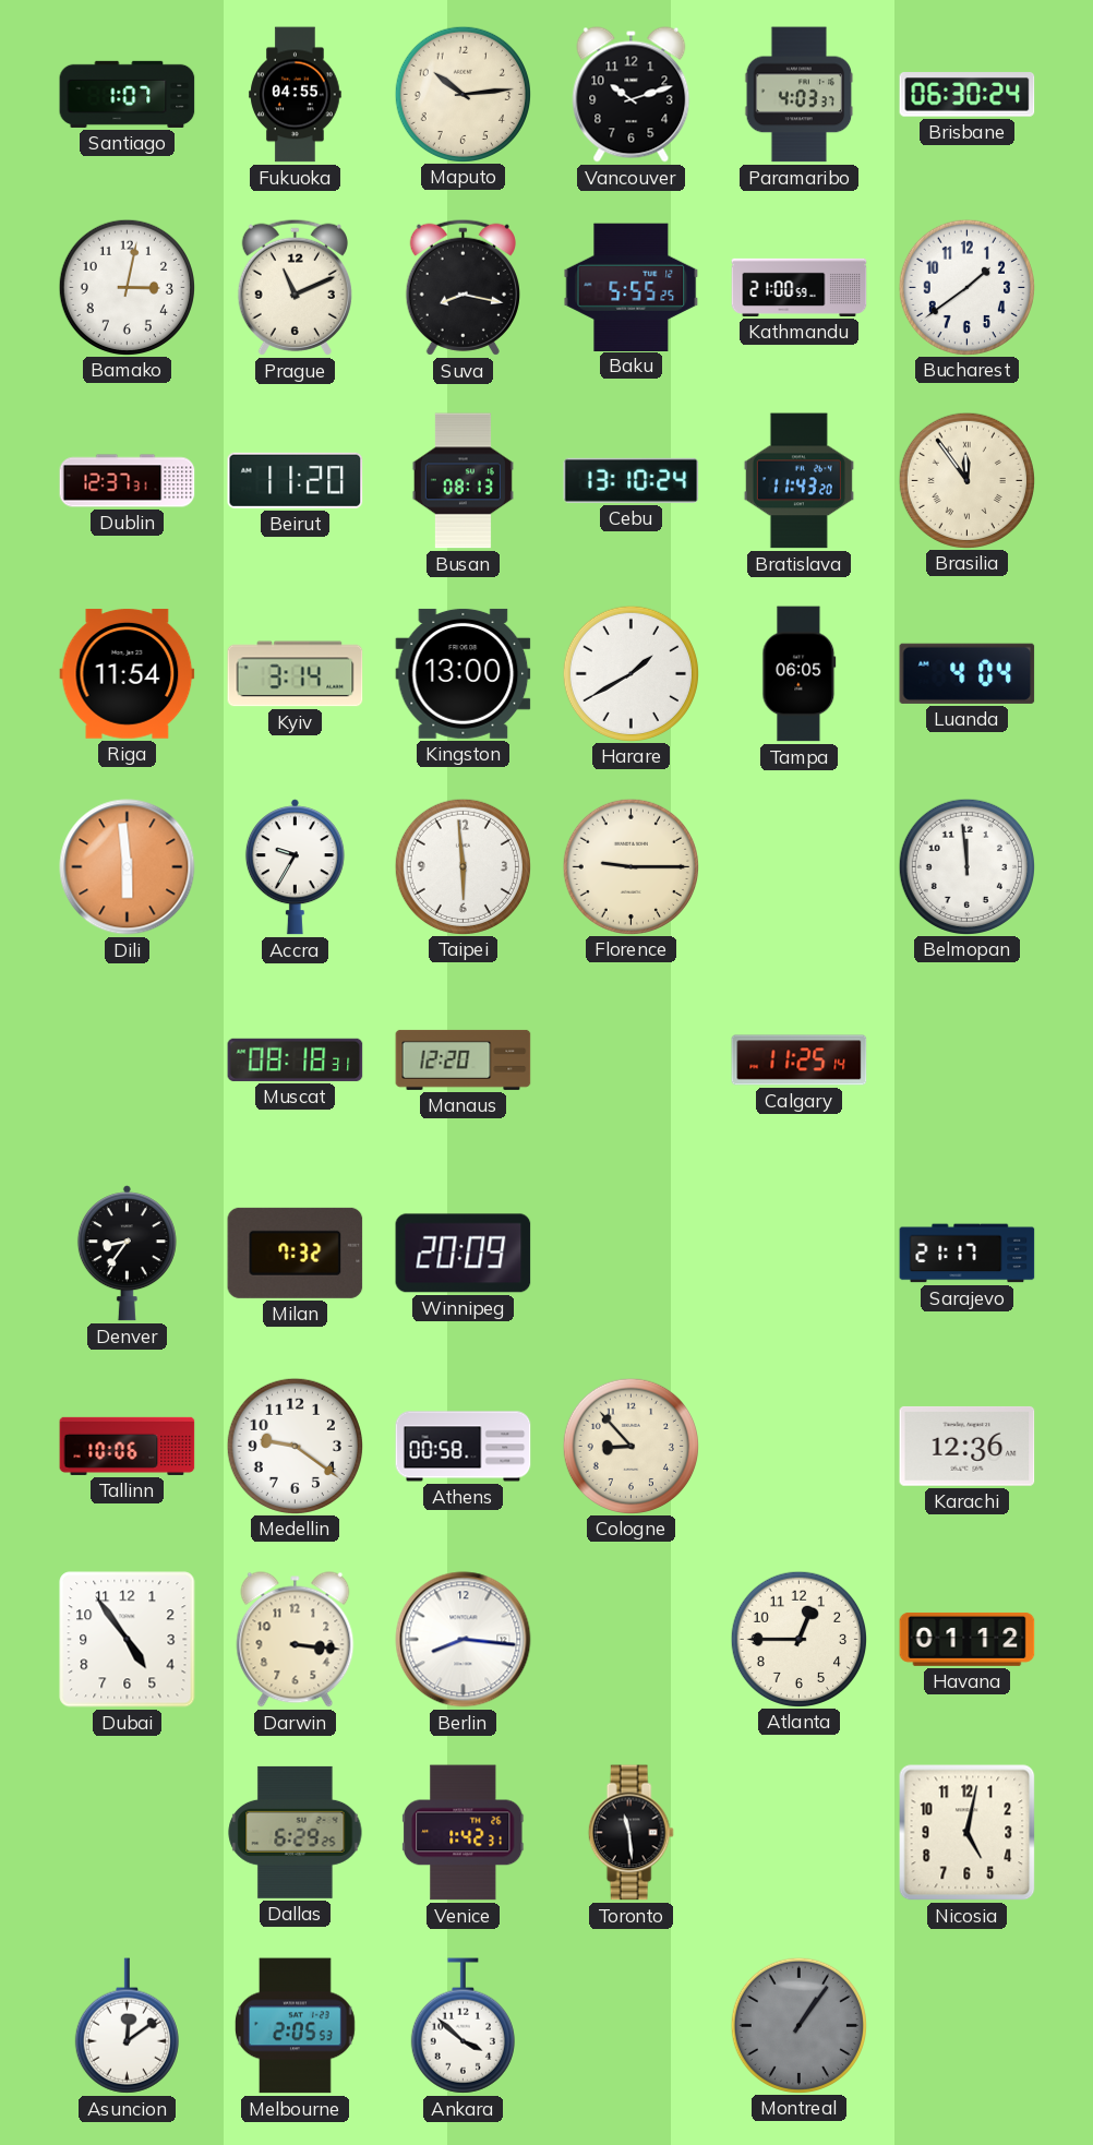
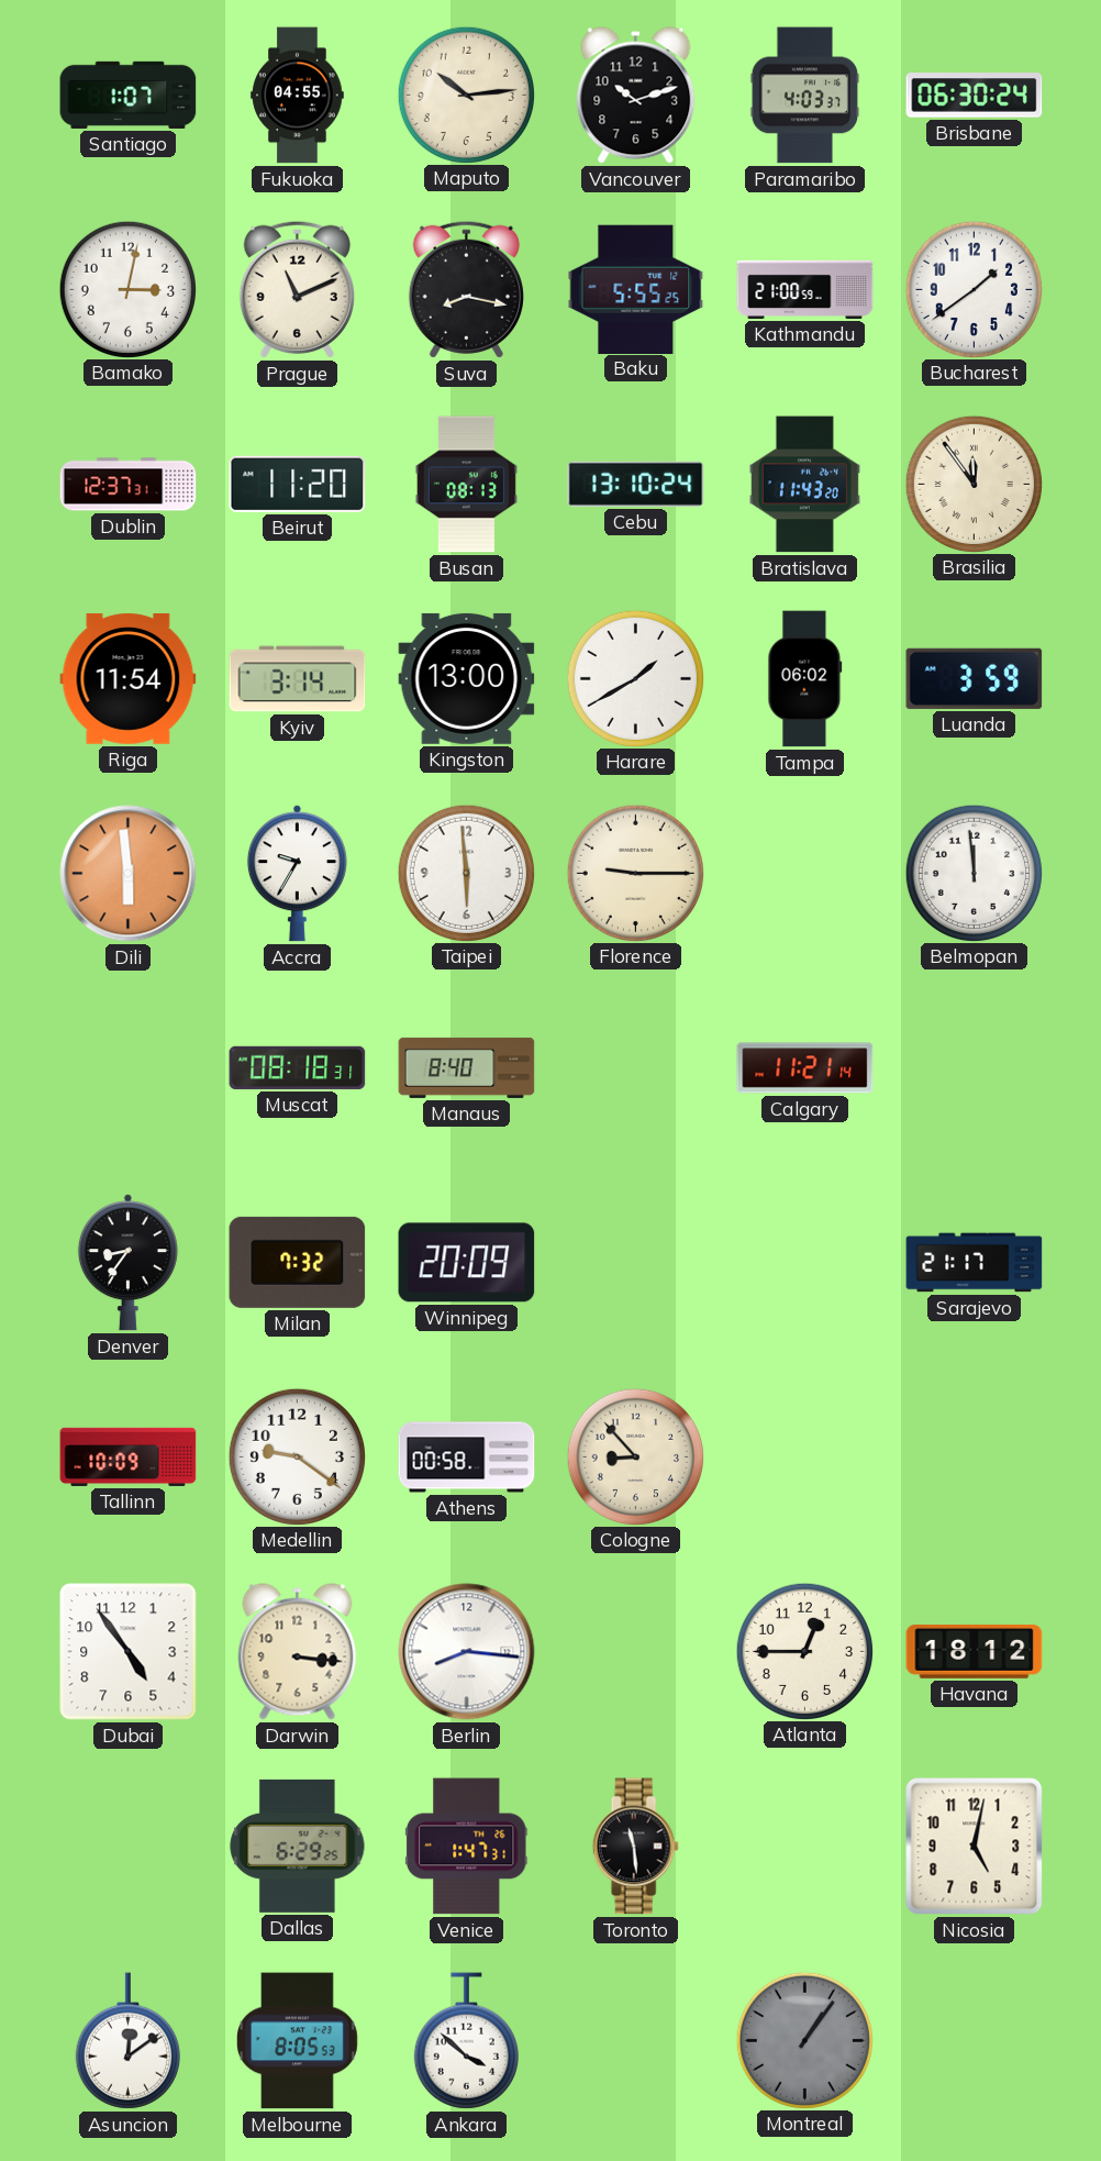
Tampa: 06:05 -> 06:02 (805, 679)
Luanda: 4:04 -> 3:59 (975, 678)
Manaus: 12:20 -> 8:40 (467, 1067)
Calgary: 11:25 -> 11:21 (805, 1068)
Tallinn: 10:06 -> 10:09 (129, 1456)
Karachi: 12:36 -> none (968, 1447)
Havana: 01:12 -> 18:12 (975, 1651)
Venice: 1:42 -> 1:47 (467, 1847)
Melbourne: 2:05 -> 8:05 (297, 2041)
